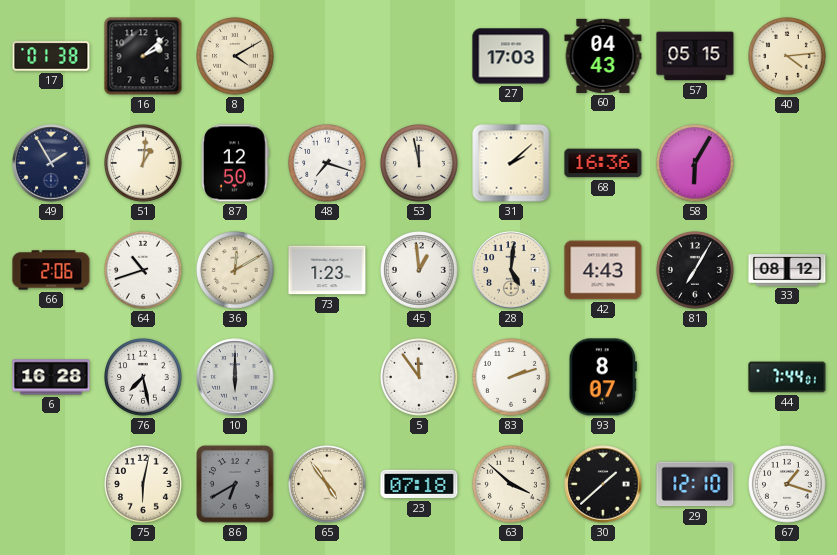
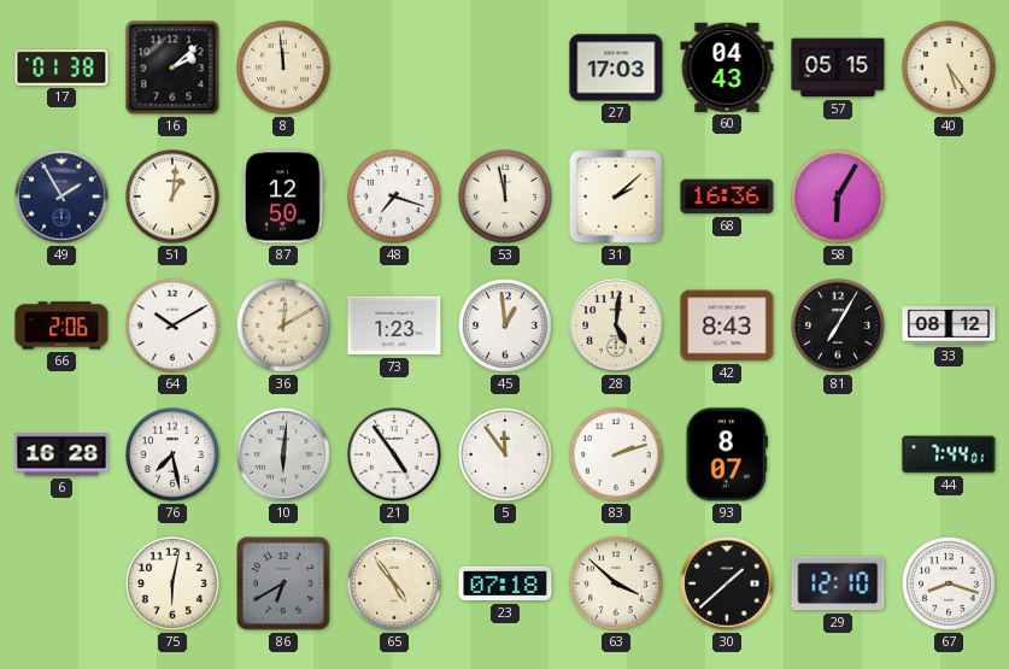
8: 4:10 -> 11:59 (284, 69)
40: 4:14 -> 5:24 (950, 69)
64: 10:42 -> 10:10 (174, 327)
42: 4:43 -> 8:43 (727, 325)
10: 6:00 -> 6:01 (283, 454)
21: none -> 4:54 (395, 456)
67: 1:18 -> 8:18 (950, 585)
